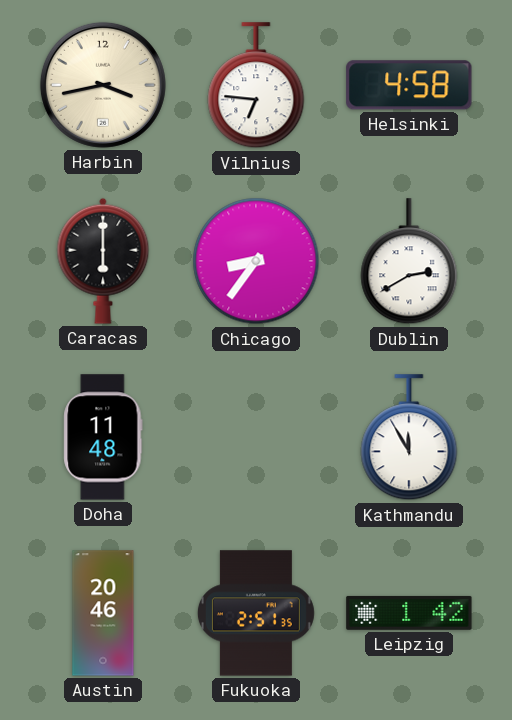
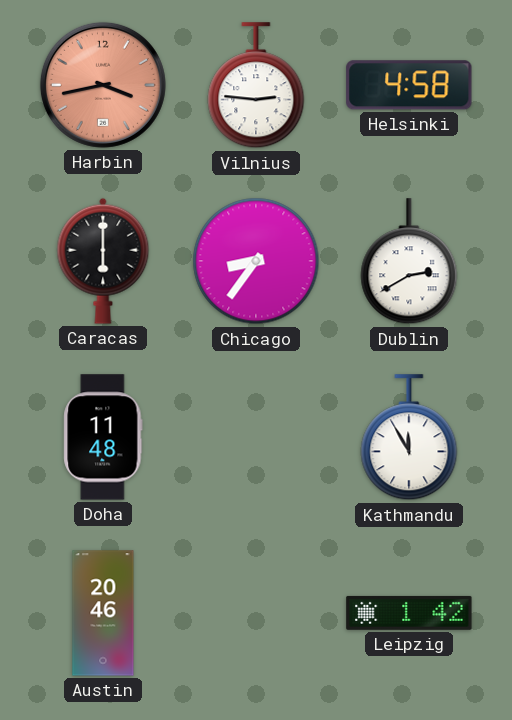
Harbin dial: cream -> salmon (103, 85)
Vilnius: 6:46 -> 2:46 (256, 86)
Fukuoka: 2:51 -> none (256, 613)
